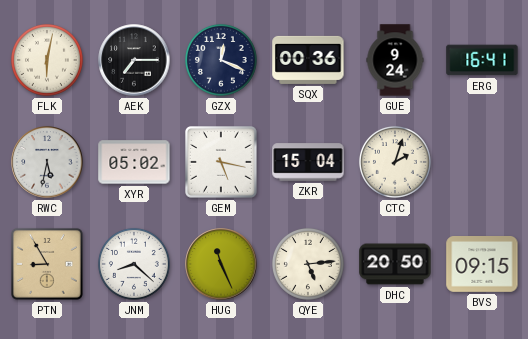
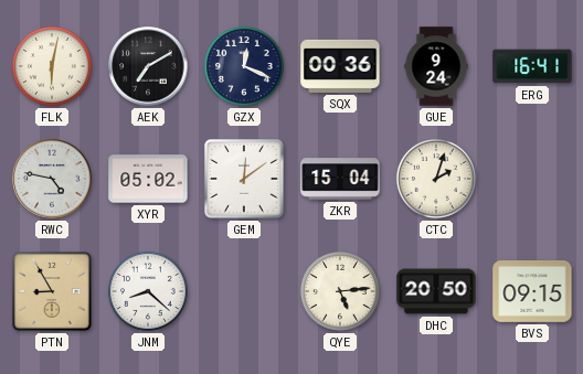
AEK: 7:15 -> 7:10 (148, 66)
RWC: 5:32 -> 4:47 (52, 179)
GEM: 5:17 -> 12:09 (245, 180)
HUG: 11:26 -> none (221, 264)
